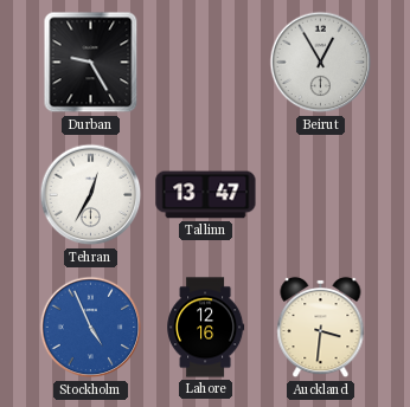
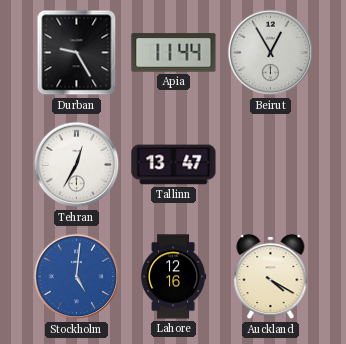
Apia: none -> 11:44 (174, 53)
Stockholm: 4:56 -> 5:01 (77, 277)
Auckland: 3:31 -> 4:20 (271, 277)
